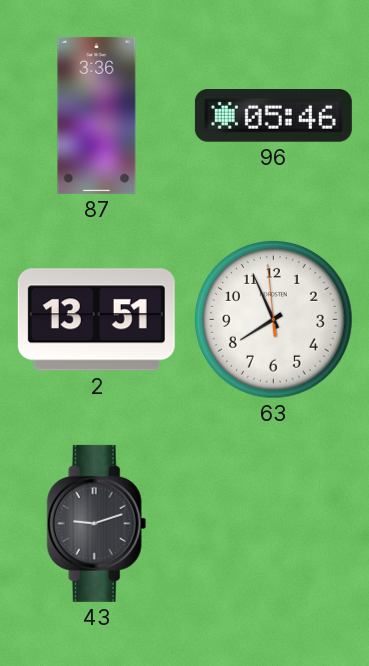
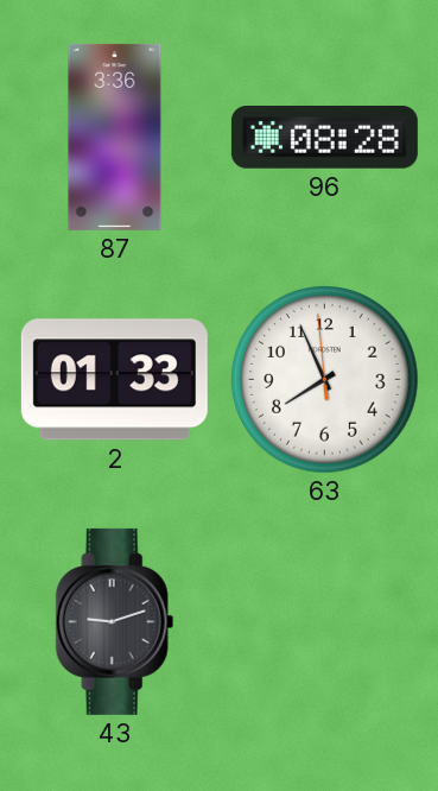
96: 05:46 -> 08:28 (324, 138)
2: 13:51 -> 01:33 (114, 380)
